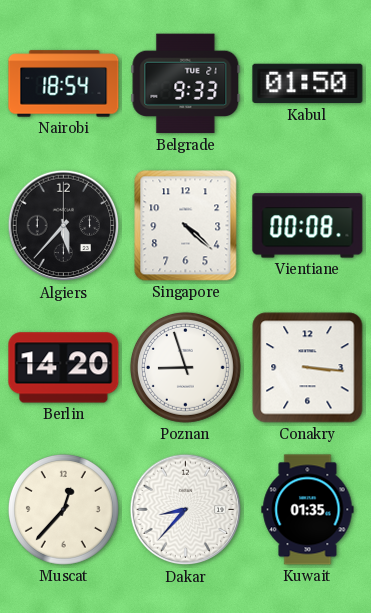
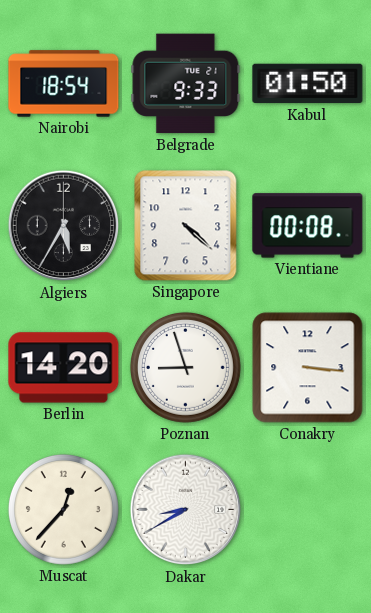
Algiers: 5:37 -> 5:35 (64, 226)
Dakar: 8:37 -> 8:40 (186, 510)
Kuwait: 01:35 -> none (308, 510)
